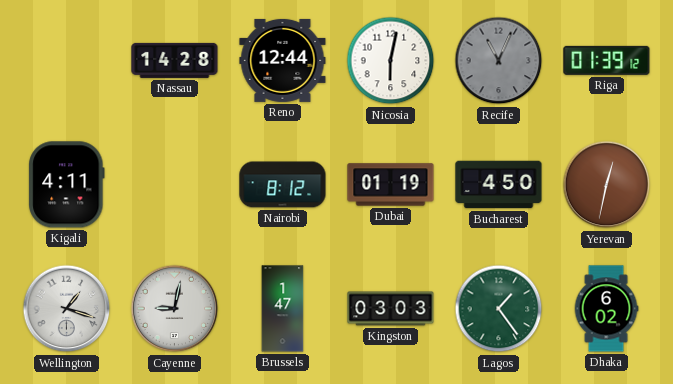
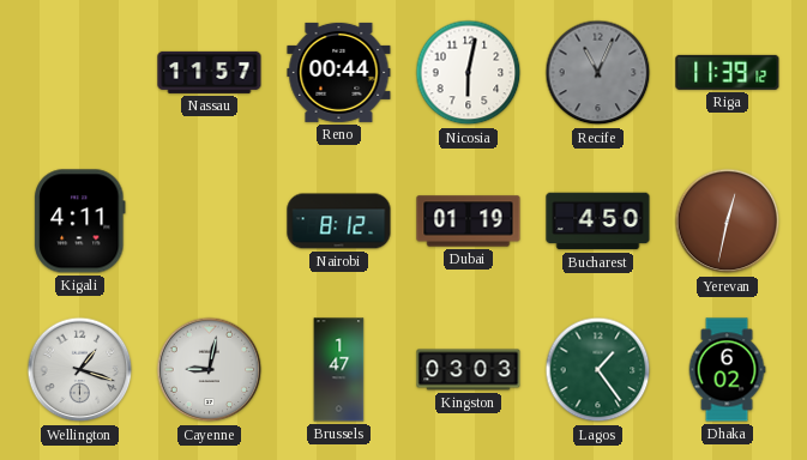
Nassau: 14:28 -> 11:57 (210, 72)
Reno: 12:44 -> 00:44 (339, 72)
Riga: 01:39 -> 11:39 (728, 72)
